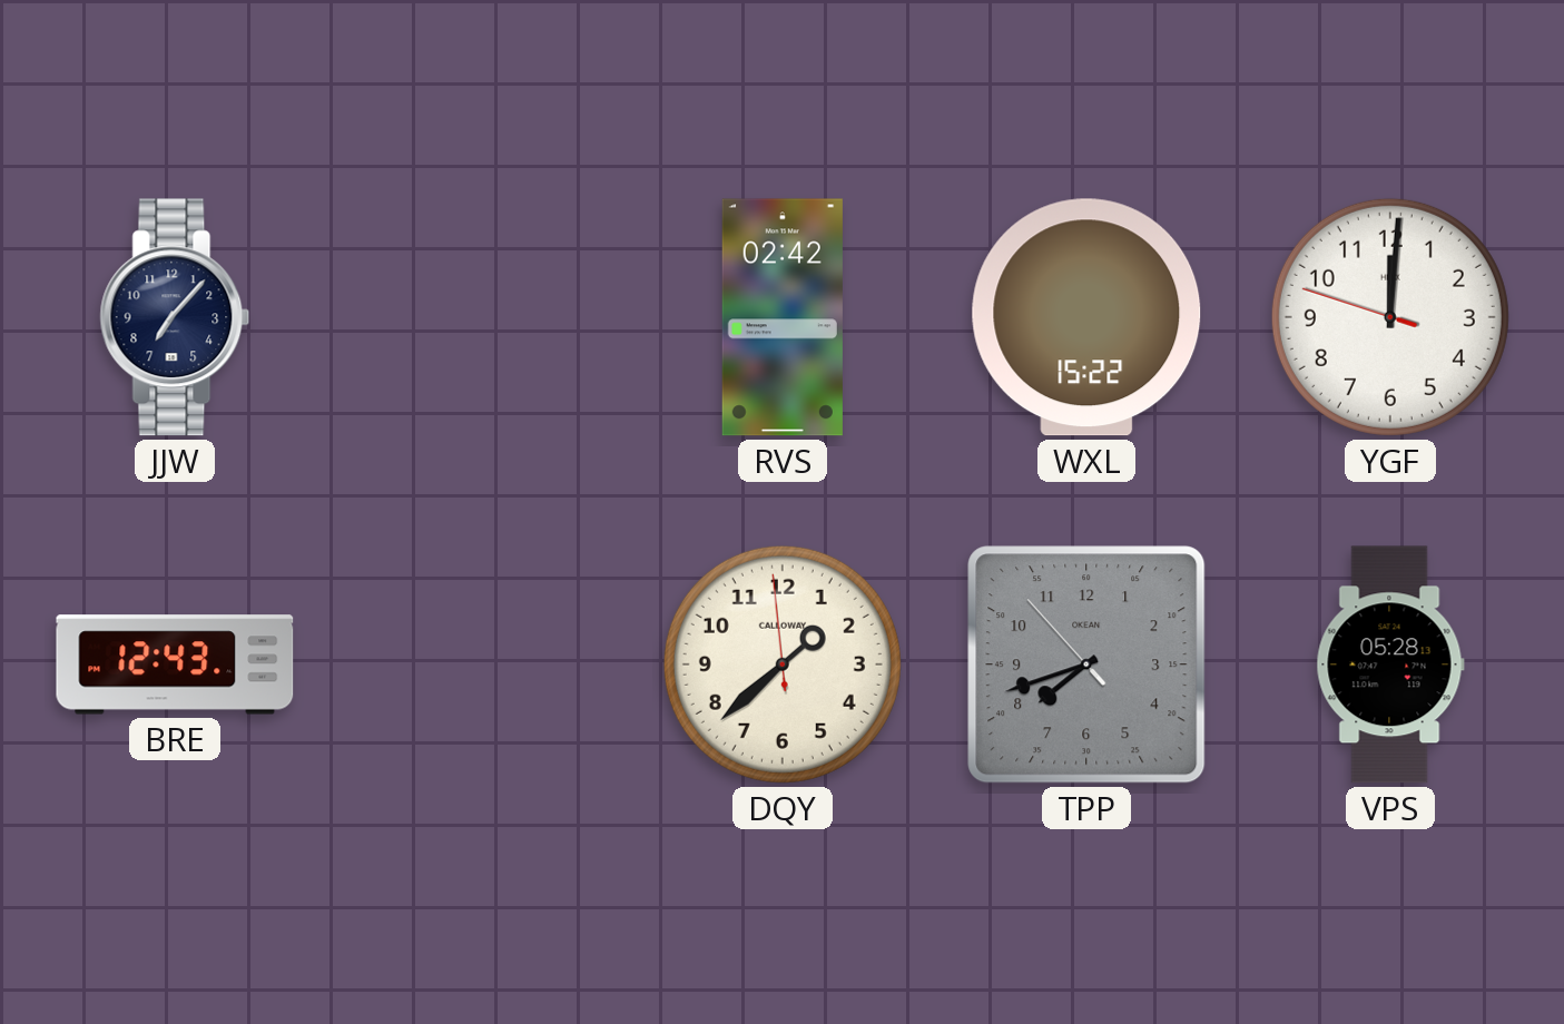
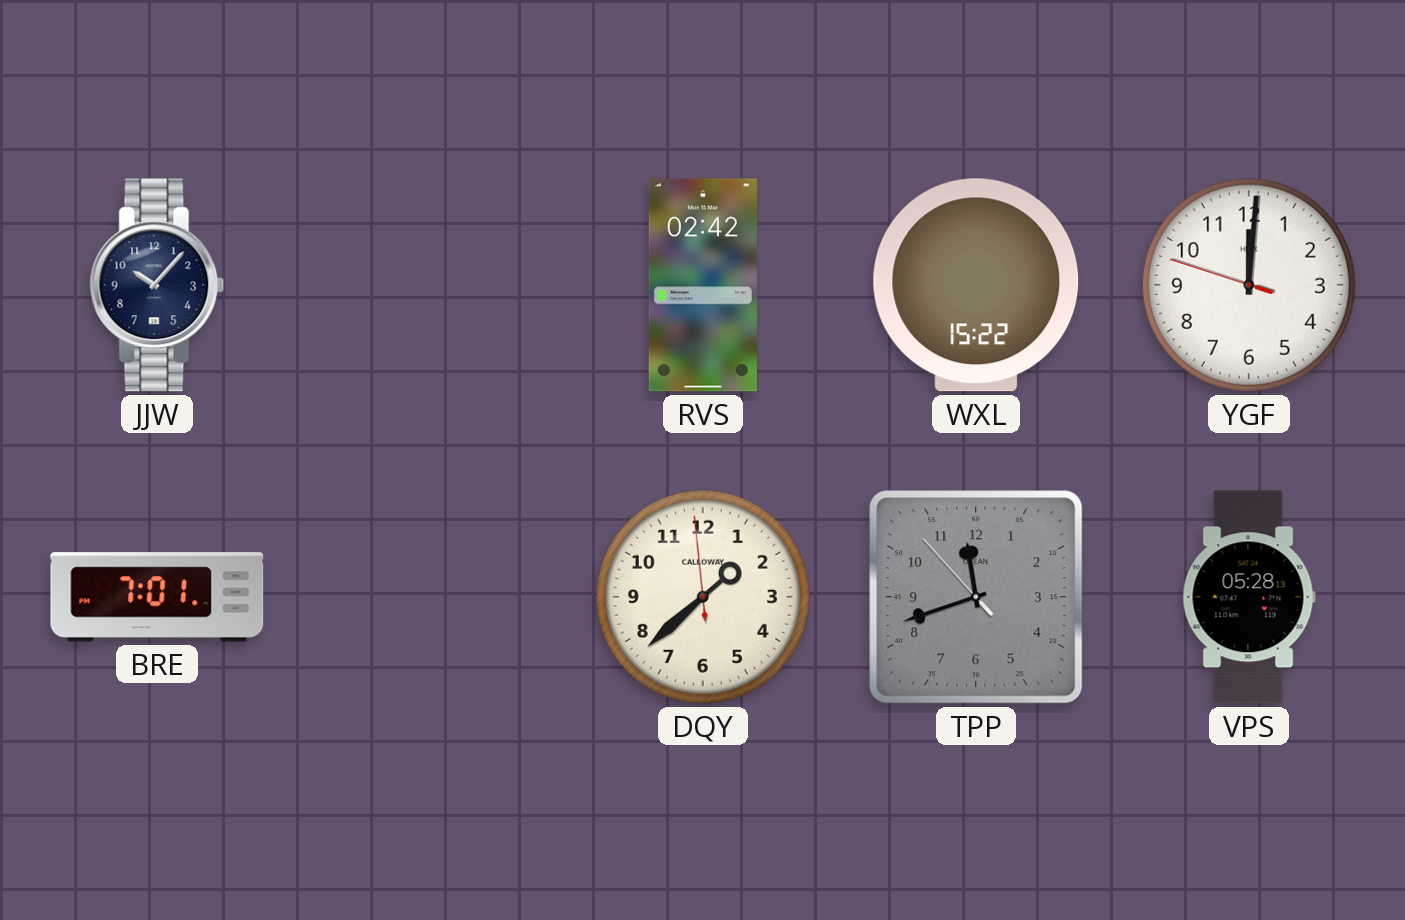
JJW: 7:07 -> 10:07 (157, 285)
BRE: 12:43 -> 7:01 (157, 597)
TPP: 7:41 -> 11:41 (976, 597)
